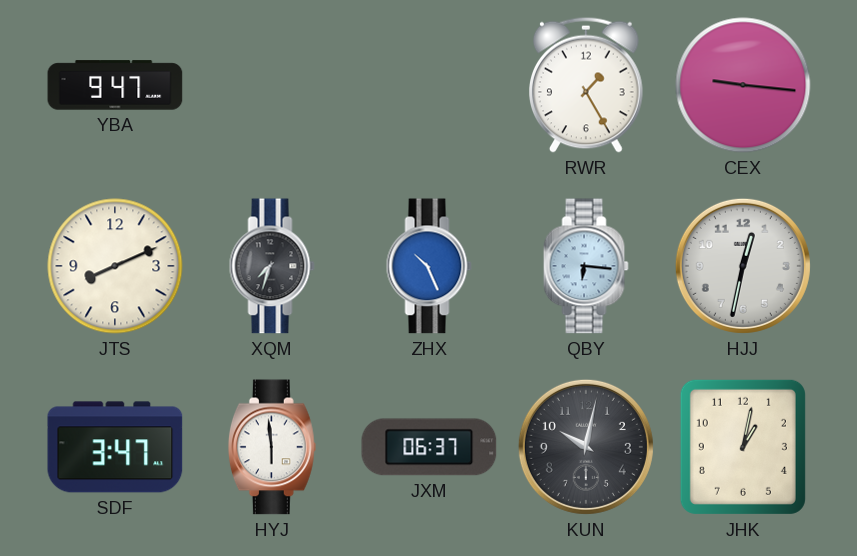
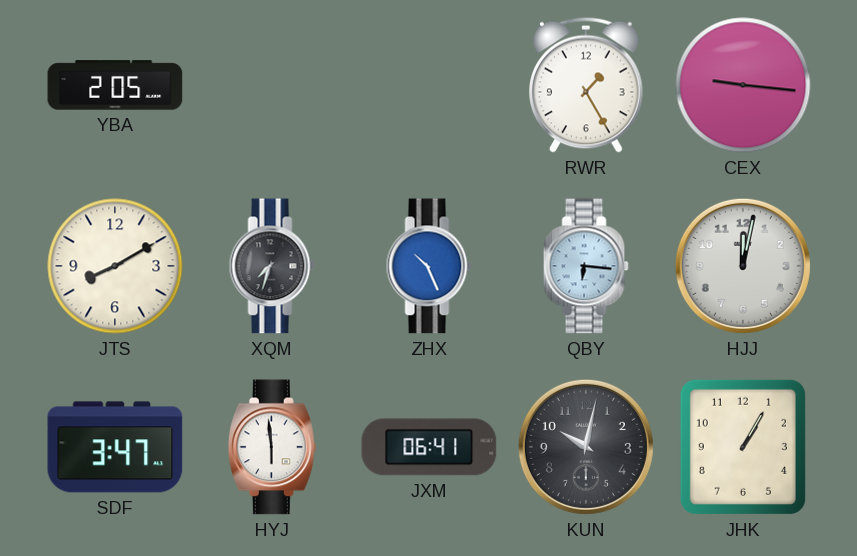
YBA: 9:47 -> 2:05 (115, 85)
JTS: 8:11 -> 8:10 (115, 266)
HJJ: 12:32 -> 12:02 (743, 266)
JXM: 06:37 -> 06:41 (429, 447)
JHK: 1:02 -> 1:05 (743, 447)
